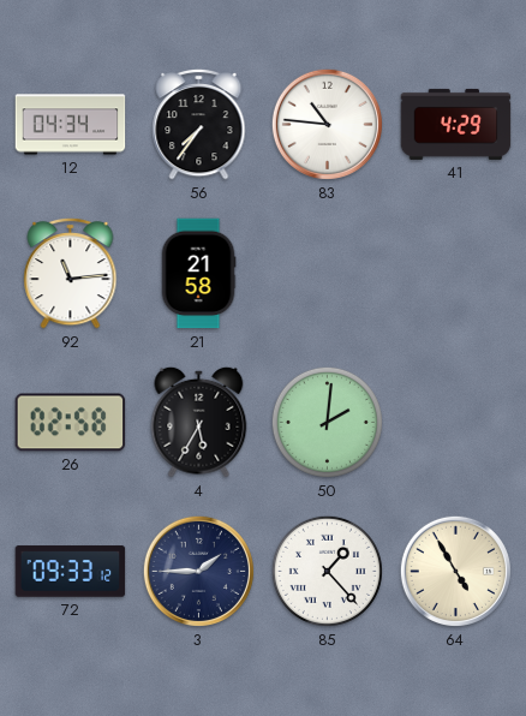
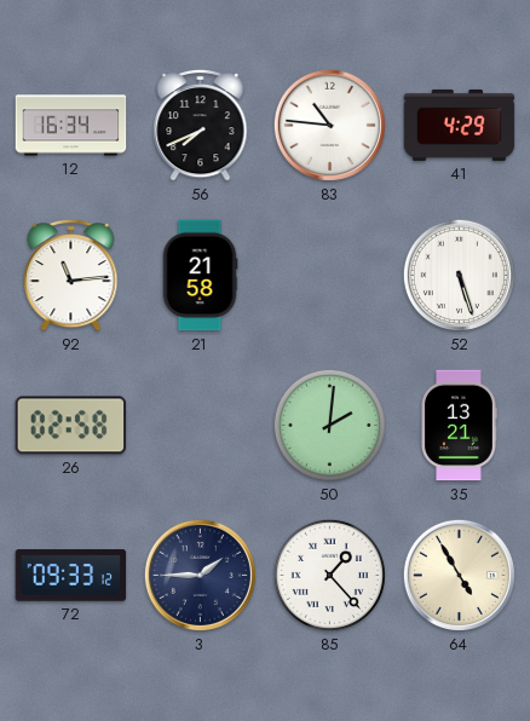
12: 04:34 -> 16:34 (71, 126)
56: 7:36 -> 7:41 (201, 125)
52: none -> 5:27 (459, 275)
4: 5:35 -> none (199, 422)
35: none -> 13:21 (459, 426)
